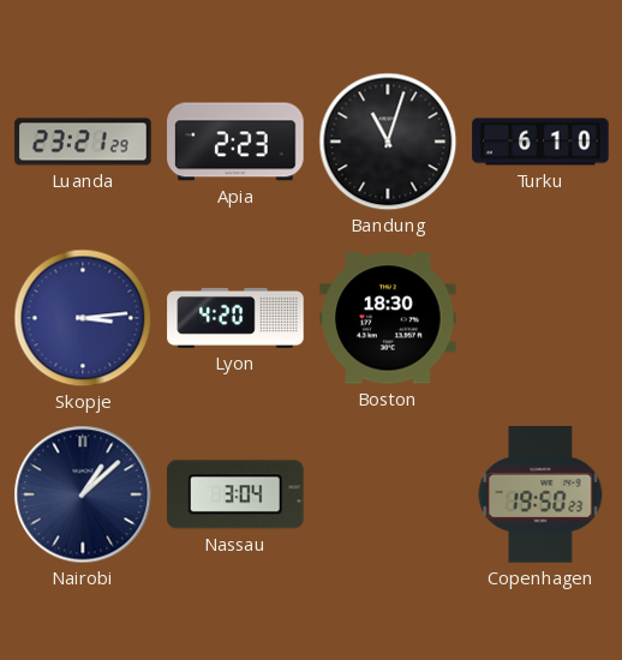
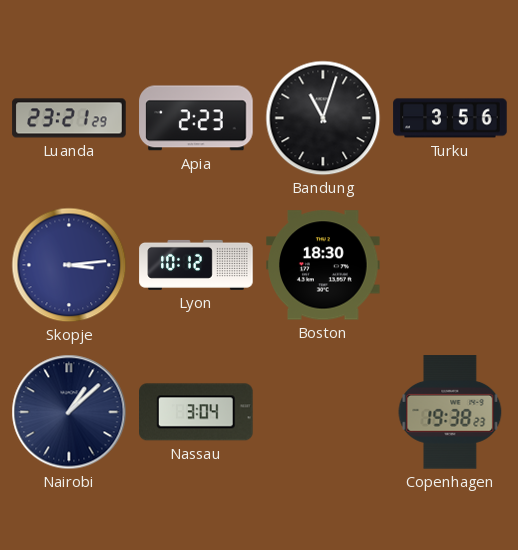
Turku: 6:10 -> 3:56 (450, 118)
Lyon: 4:20 -> 10:12 (196, 265)
Copenhagen: 19:50 -> 19:38 (450, 412)
